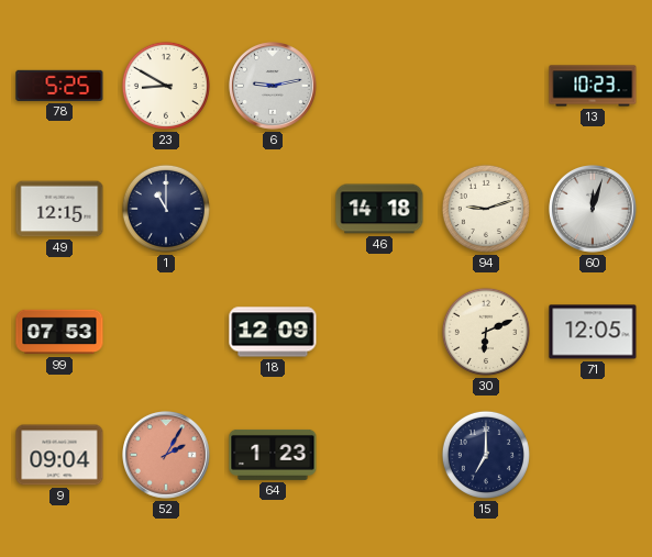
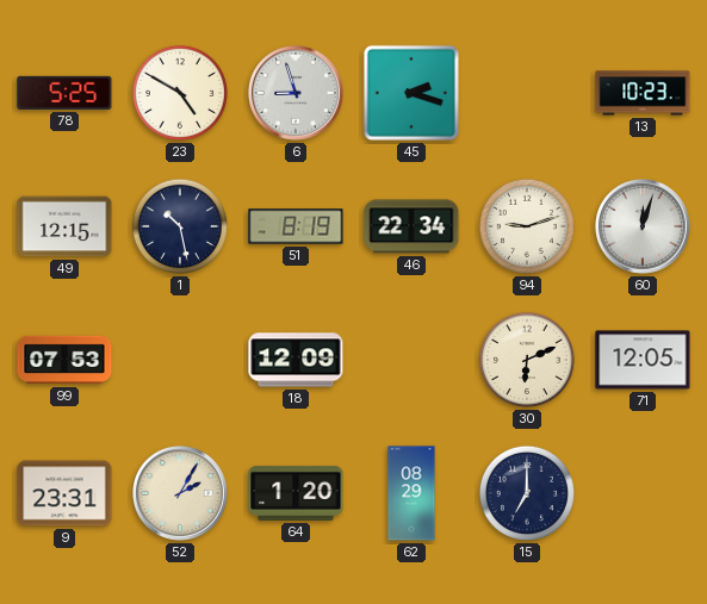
23: 8:50 -> 4:50 (180, 93)
6: 9:13 -> 8:57 (297, 94)
45: none -> 2:18 (411, 93)
1: 11:00 -> 10:28 (180, 226)
51: none -> 8:19 (296, 226)
46: 14:18 -> 22:34 (411, 226)
9: 09:04 -> 23:31 (64, 493)
52 dial: salmon -> cream (181, 494)
64: 1:23 -> 1:20 (296, 493)
62: none -> 08:29 (411, 493)
